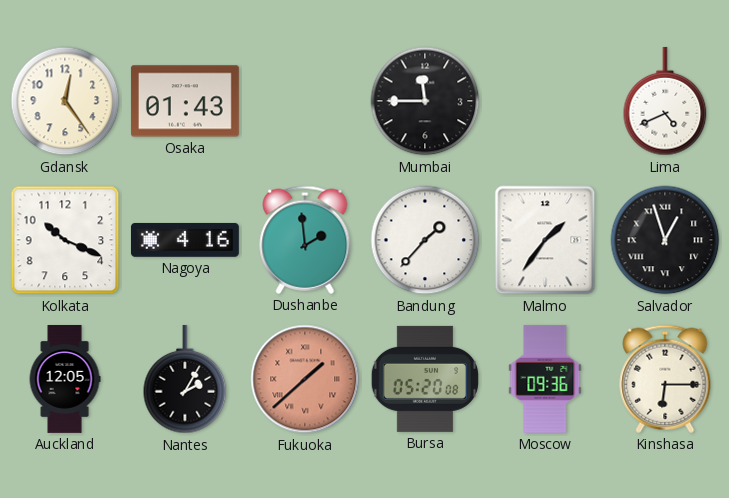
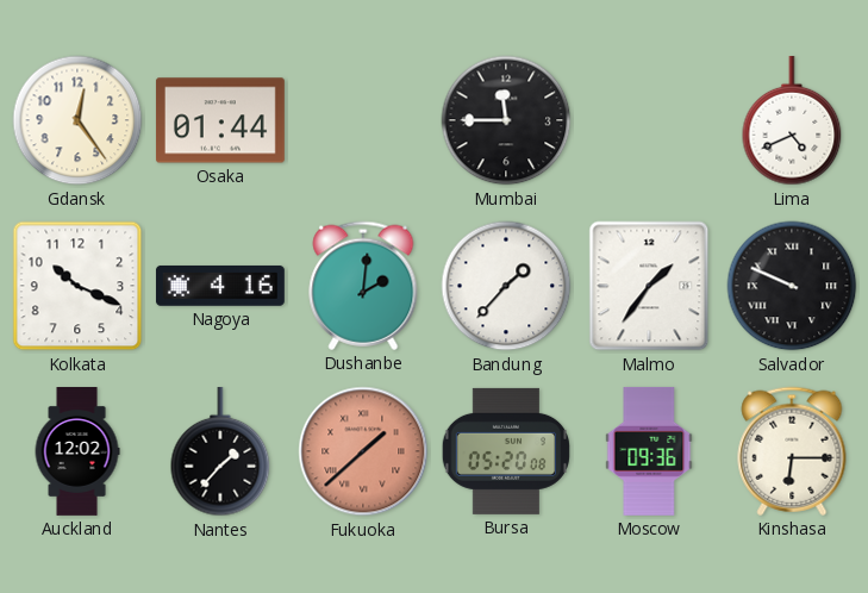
Osaka: 01:43 -> 01:44 (220, 120)
Dushanbe: 1:59 -> 2:01 (363, 286)
Salvador: 12:57 -> 9:49 (792, 286)
Auckland: 12:05 -> 12:02 (77, 452)
Nantes: 2:05 -> 1:37 (220, 451)
